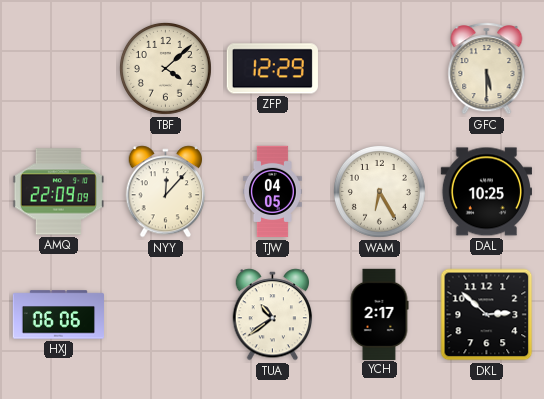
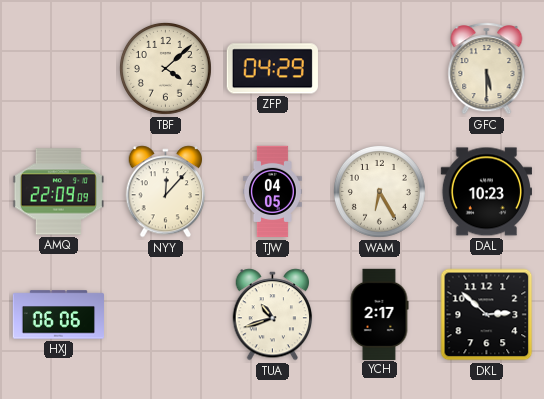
ZFP: 12:29 -> 04:29 (272, 69)
DAL: 10:25 -> 10:23 (486, 192)
TUA: 10:39 -> 10:42 (273, 315)
